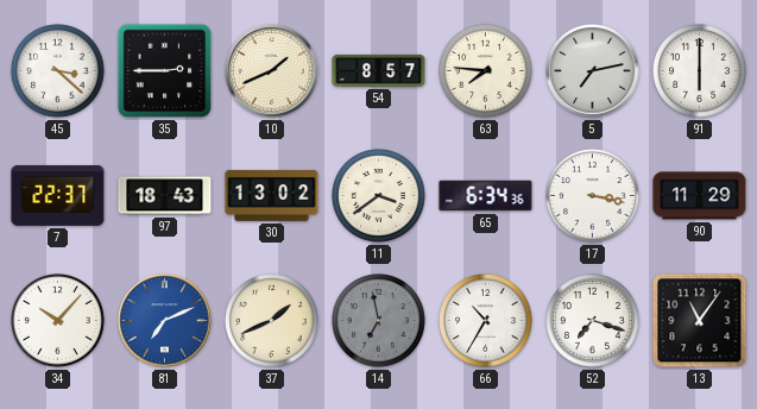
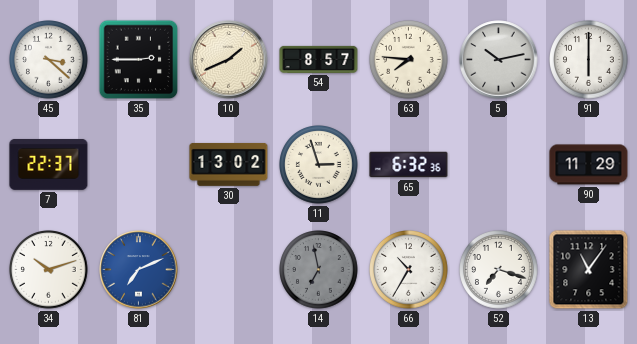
5: 7:13 -> 10:13 (499, 60)
97: 18:43 -> none (165, 196)
11: 3:39 -> 2:57 (319, 165)
65: 6:34 -> 6:32 (409, 165)
17: 3:17 -> none (593, 196)
34: 10:07 -> 10:12 (49, 270)
37: 1:41 -> none (272, 321)
